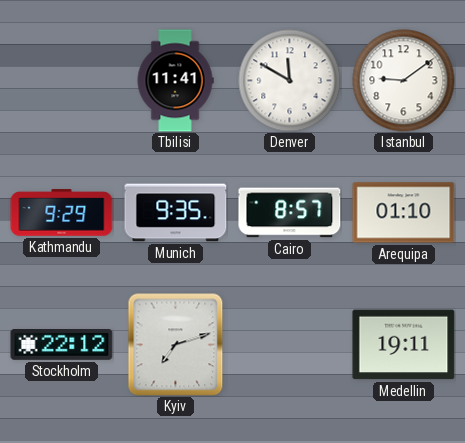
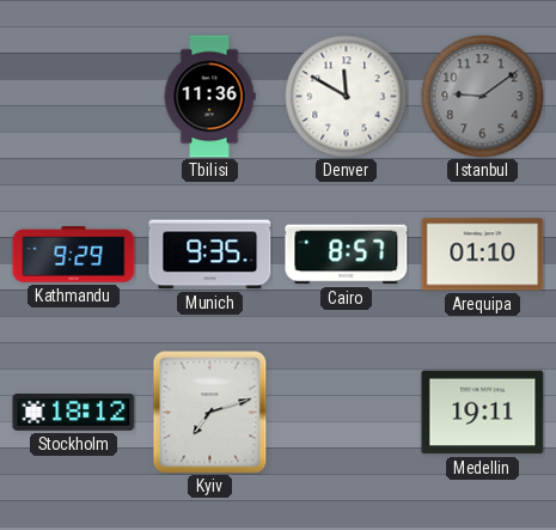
Tbilisi: 11:41 -> 11:36 (209, 97)
Istanbul dial: white -> grey (483, 97)
Stockholm: 22:12 -> 18:12 (74, 413)
